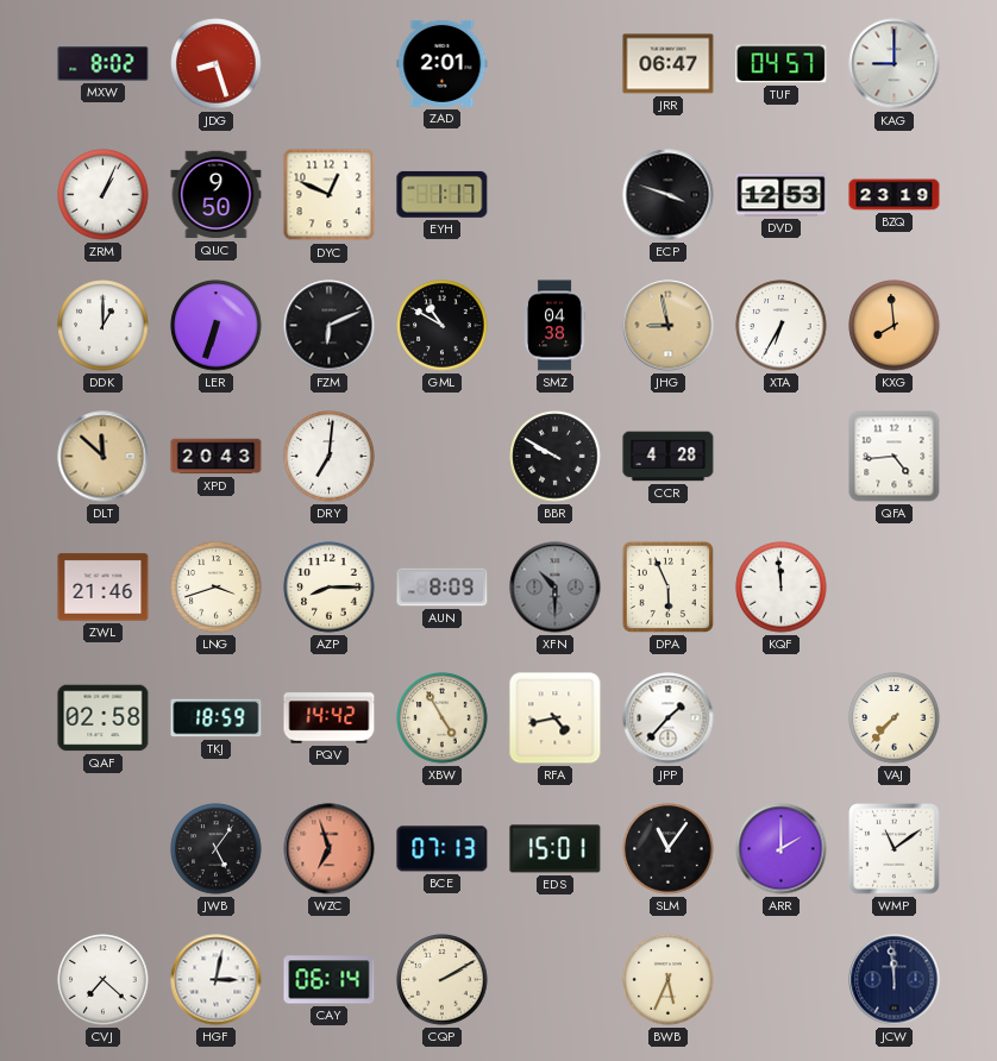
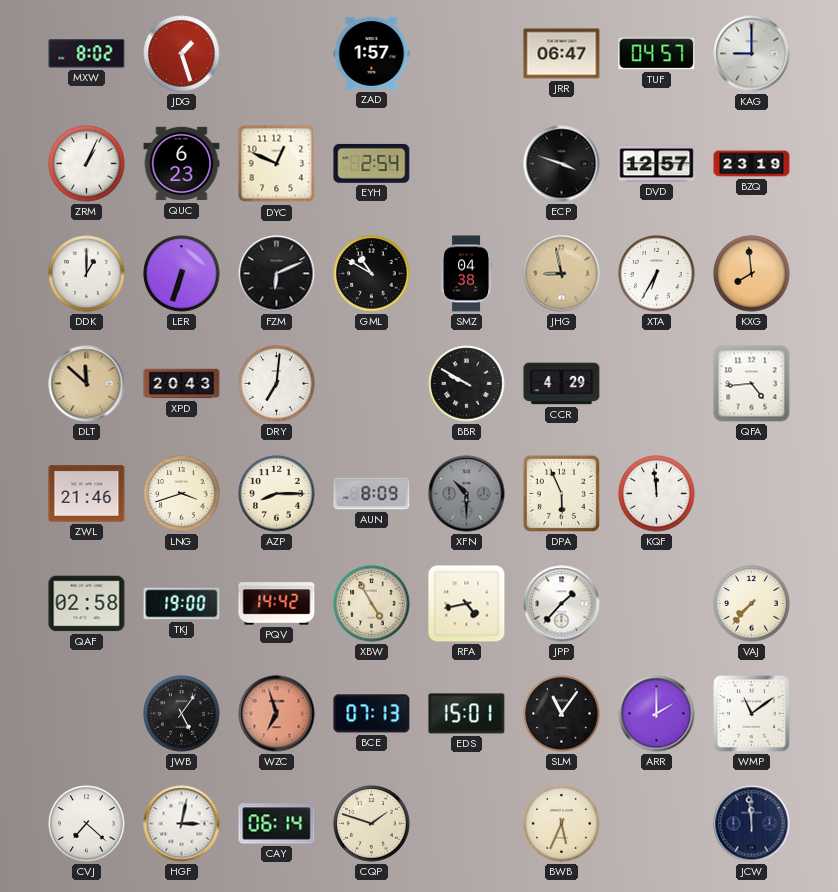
JDG: 8:27 -> 1:27 (182, 54)
ZAD: 2:01 -> 1:57 (372, 53)
QUC: 9:50 -> 6:23 (182, 164)
EYH: 1:17 -> 2:54 (372, 163)
DVD: 12:53 -> 12:57 (657, 164)
CCR: 4:28 -> 4:29 (562, 384)
TKJ: 18:59 -> 19:00 (182, 604)
CQP: 2:10 -> 1:48 (372, 824)
